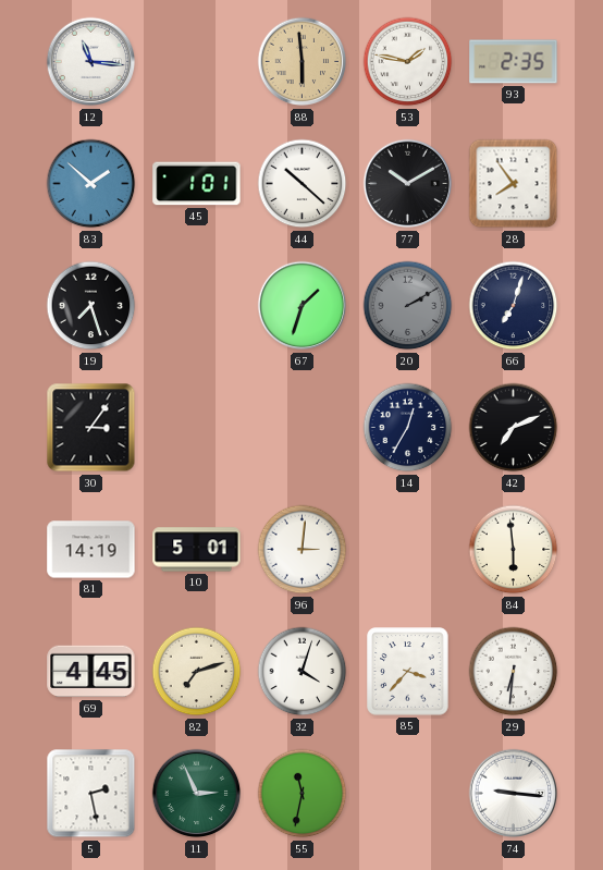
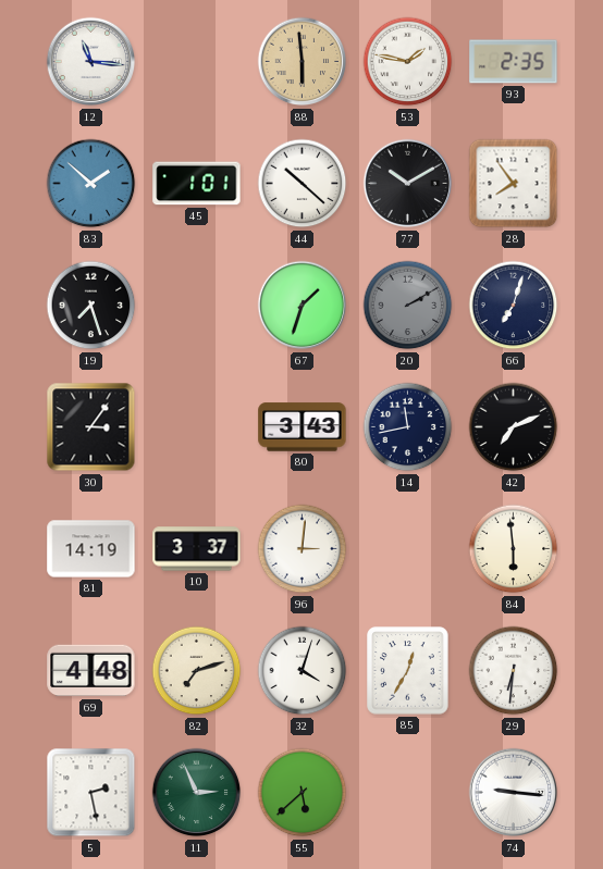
80: none -> 3:43 (303, 427)
14: 12:35 -> 11:43 (408, 427)
10: 5:01 -> 3:37 (197, 549)
69: 4:45 -> 4:48 (91, 671)
85: 3:37 -> 12:35 (408, 671)
55: 11:32 -> 5:38 (303, 793)
